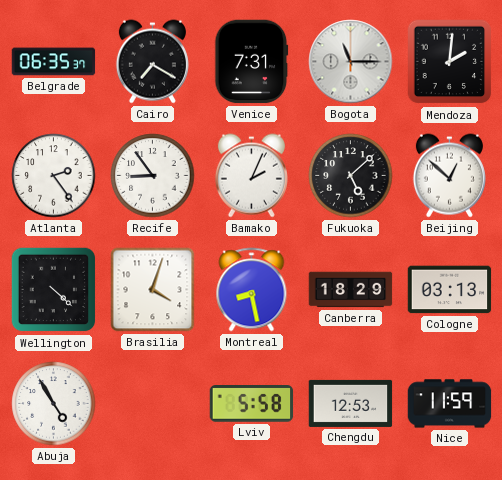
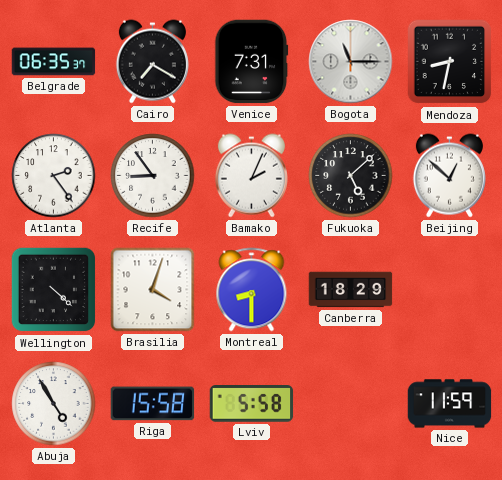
Mendoza: 2:01 -> 8:32 (450, 62)
Montreal: 8:28 -> 8:30 (252, 290)
Cologne: 03:13 -> none (450, 290)
Riga: none -> 15:58 (153, 404)
Chengdu: 12:53 -> none (351, 403)
